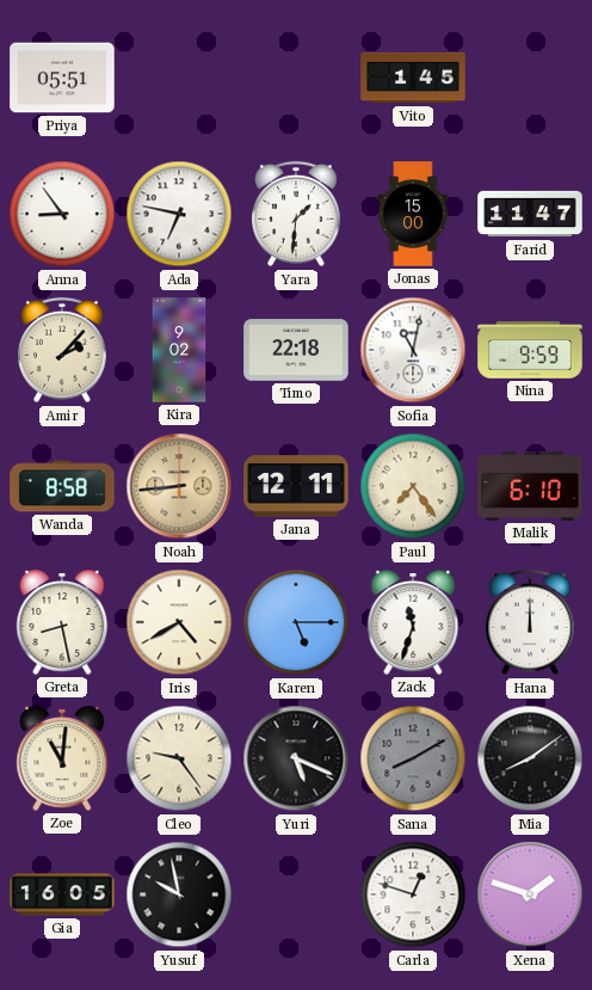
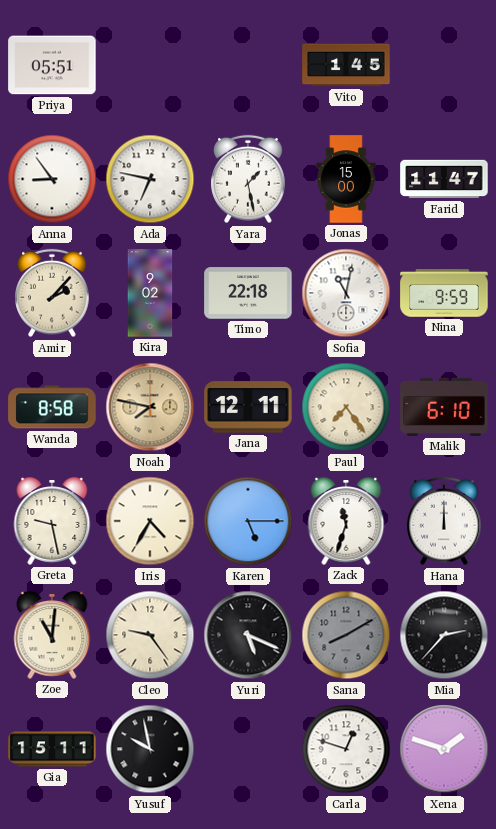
Yara: 1:31 -> 1:28 (248, 179)
Noah: 8:44 -> 7:47 (150, 407)
Greta: 8:28 -> 9:28 (52, 521)
Iris: 4:40 -> 4:35 (150, 521)
Mia: 8:09 -> 2:37 (444, 635)
Gia: 16:05 -> 15:11 (52, 749)
